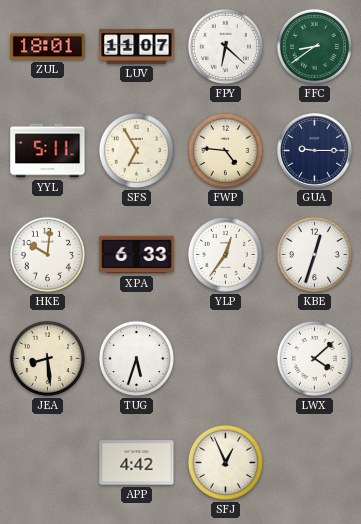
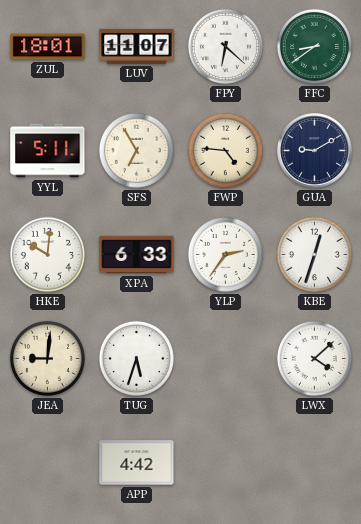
GUA: 9:15 -> 9:10 (315, 151)
YLP: 12:36 -> 2:36 (225, 254)
JEA: 8:29 -> 9:01 (47, 358)
SFJ: 12:56 -> none (225, 462)
